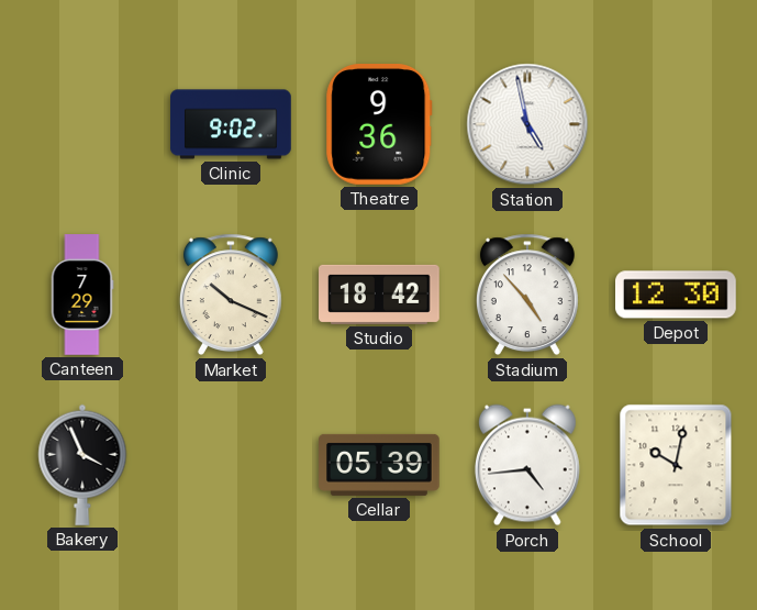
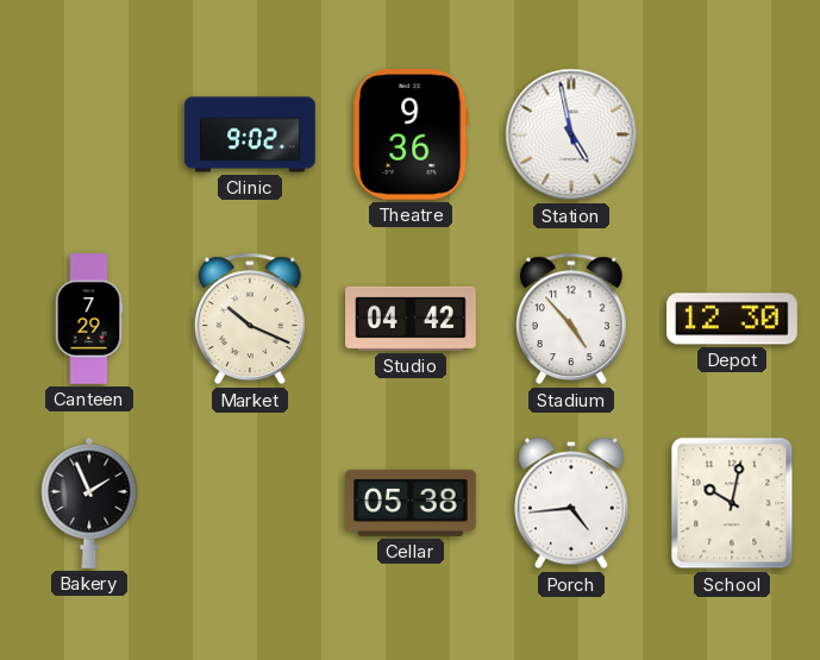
Studio: 18:42 -> 04:42 (411, 319)
Bakery: 3:56 -> 1:56 (89, 503)
Cellar: 05:39 -> 05:38 (412, 503)
